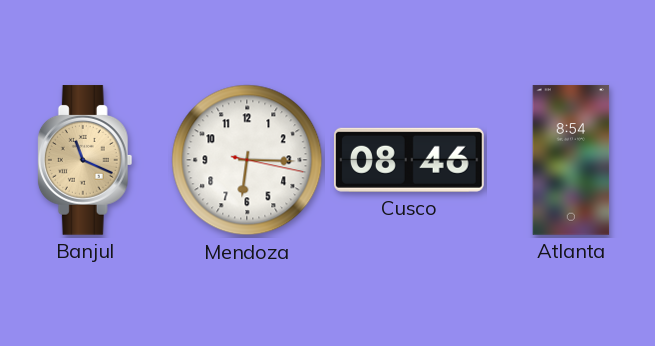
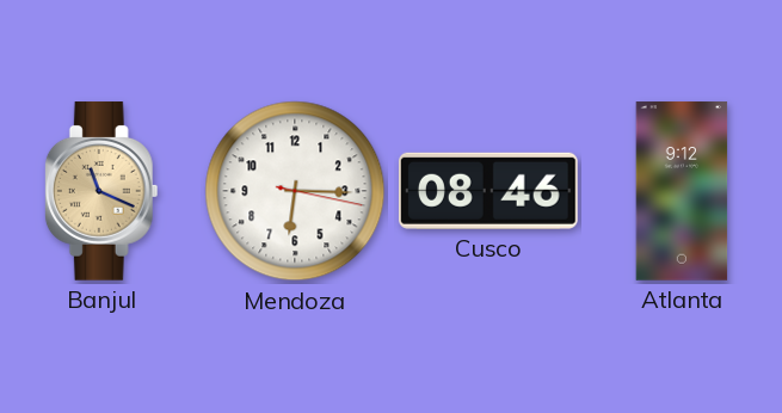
Atlanta: 8:54 -> 9:12 (682, 191)
